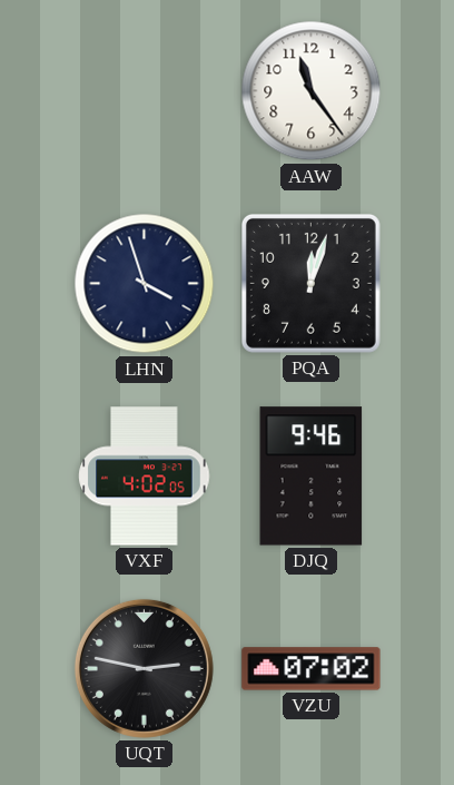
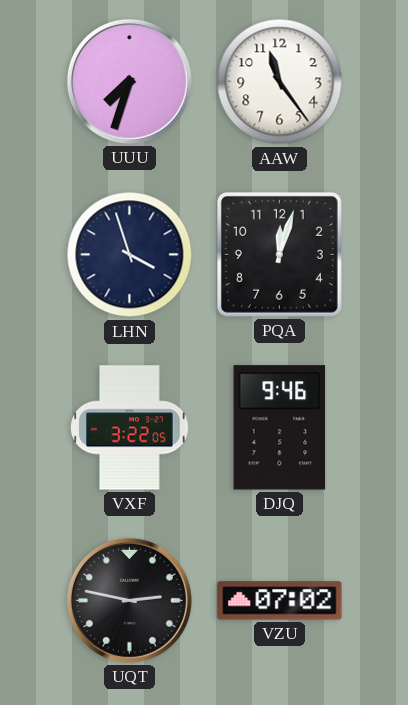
UUU: none -> 7:33 (129, 81)
VXF: 4:02 -> 3:22 (130, 428)
